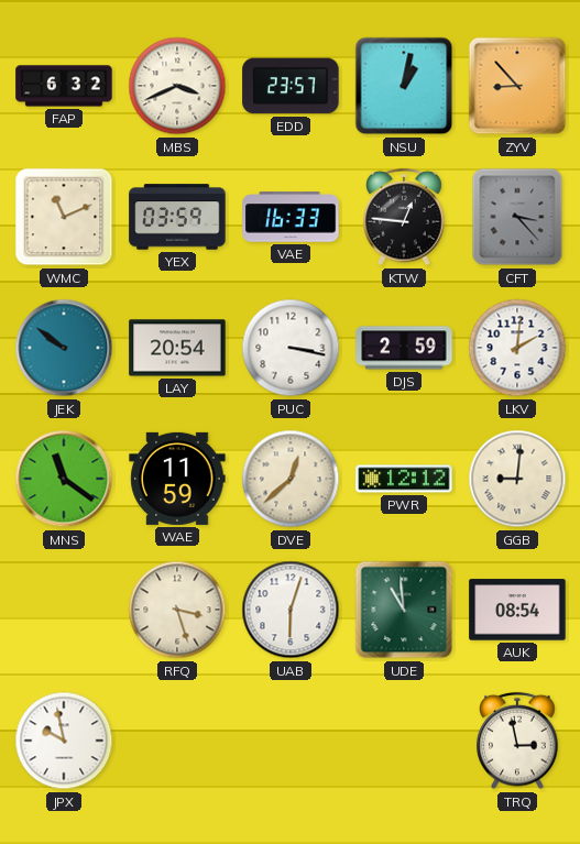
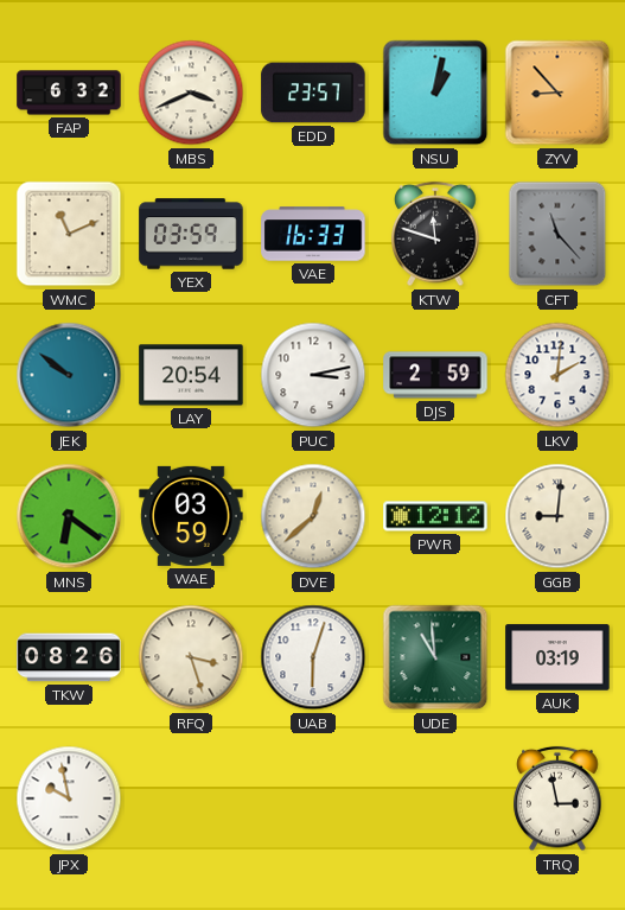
KTW: 12:46 -> 11:48 (435, 234)
CFT: 3:23 -> 11:23 (557, 234)
PUC: 3:17 -> 3:13 (313, 375)
MNS: 11:21 -> 6:21 (69, 516)
WAE: 11:59 -> 03:59 (191, 516)
TKW: none -> 08:26 (69, 657)
AUK: 08:54 -> 03:19 (557, 657)
